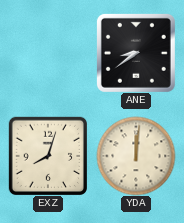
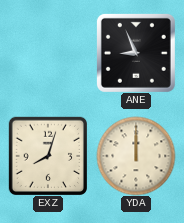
ANE: 8:39 -> 8:56 (136, 53)
YDA: 12:01 -> 12:00 (136, 156)
